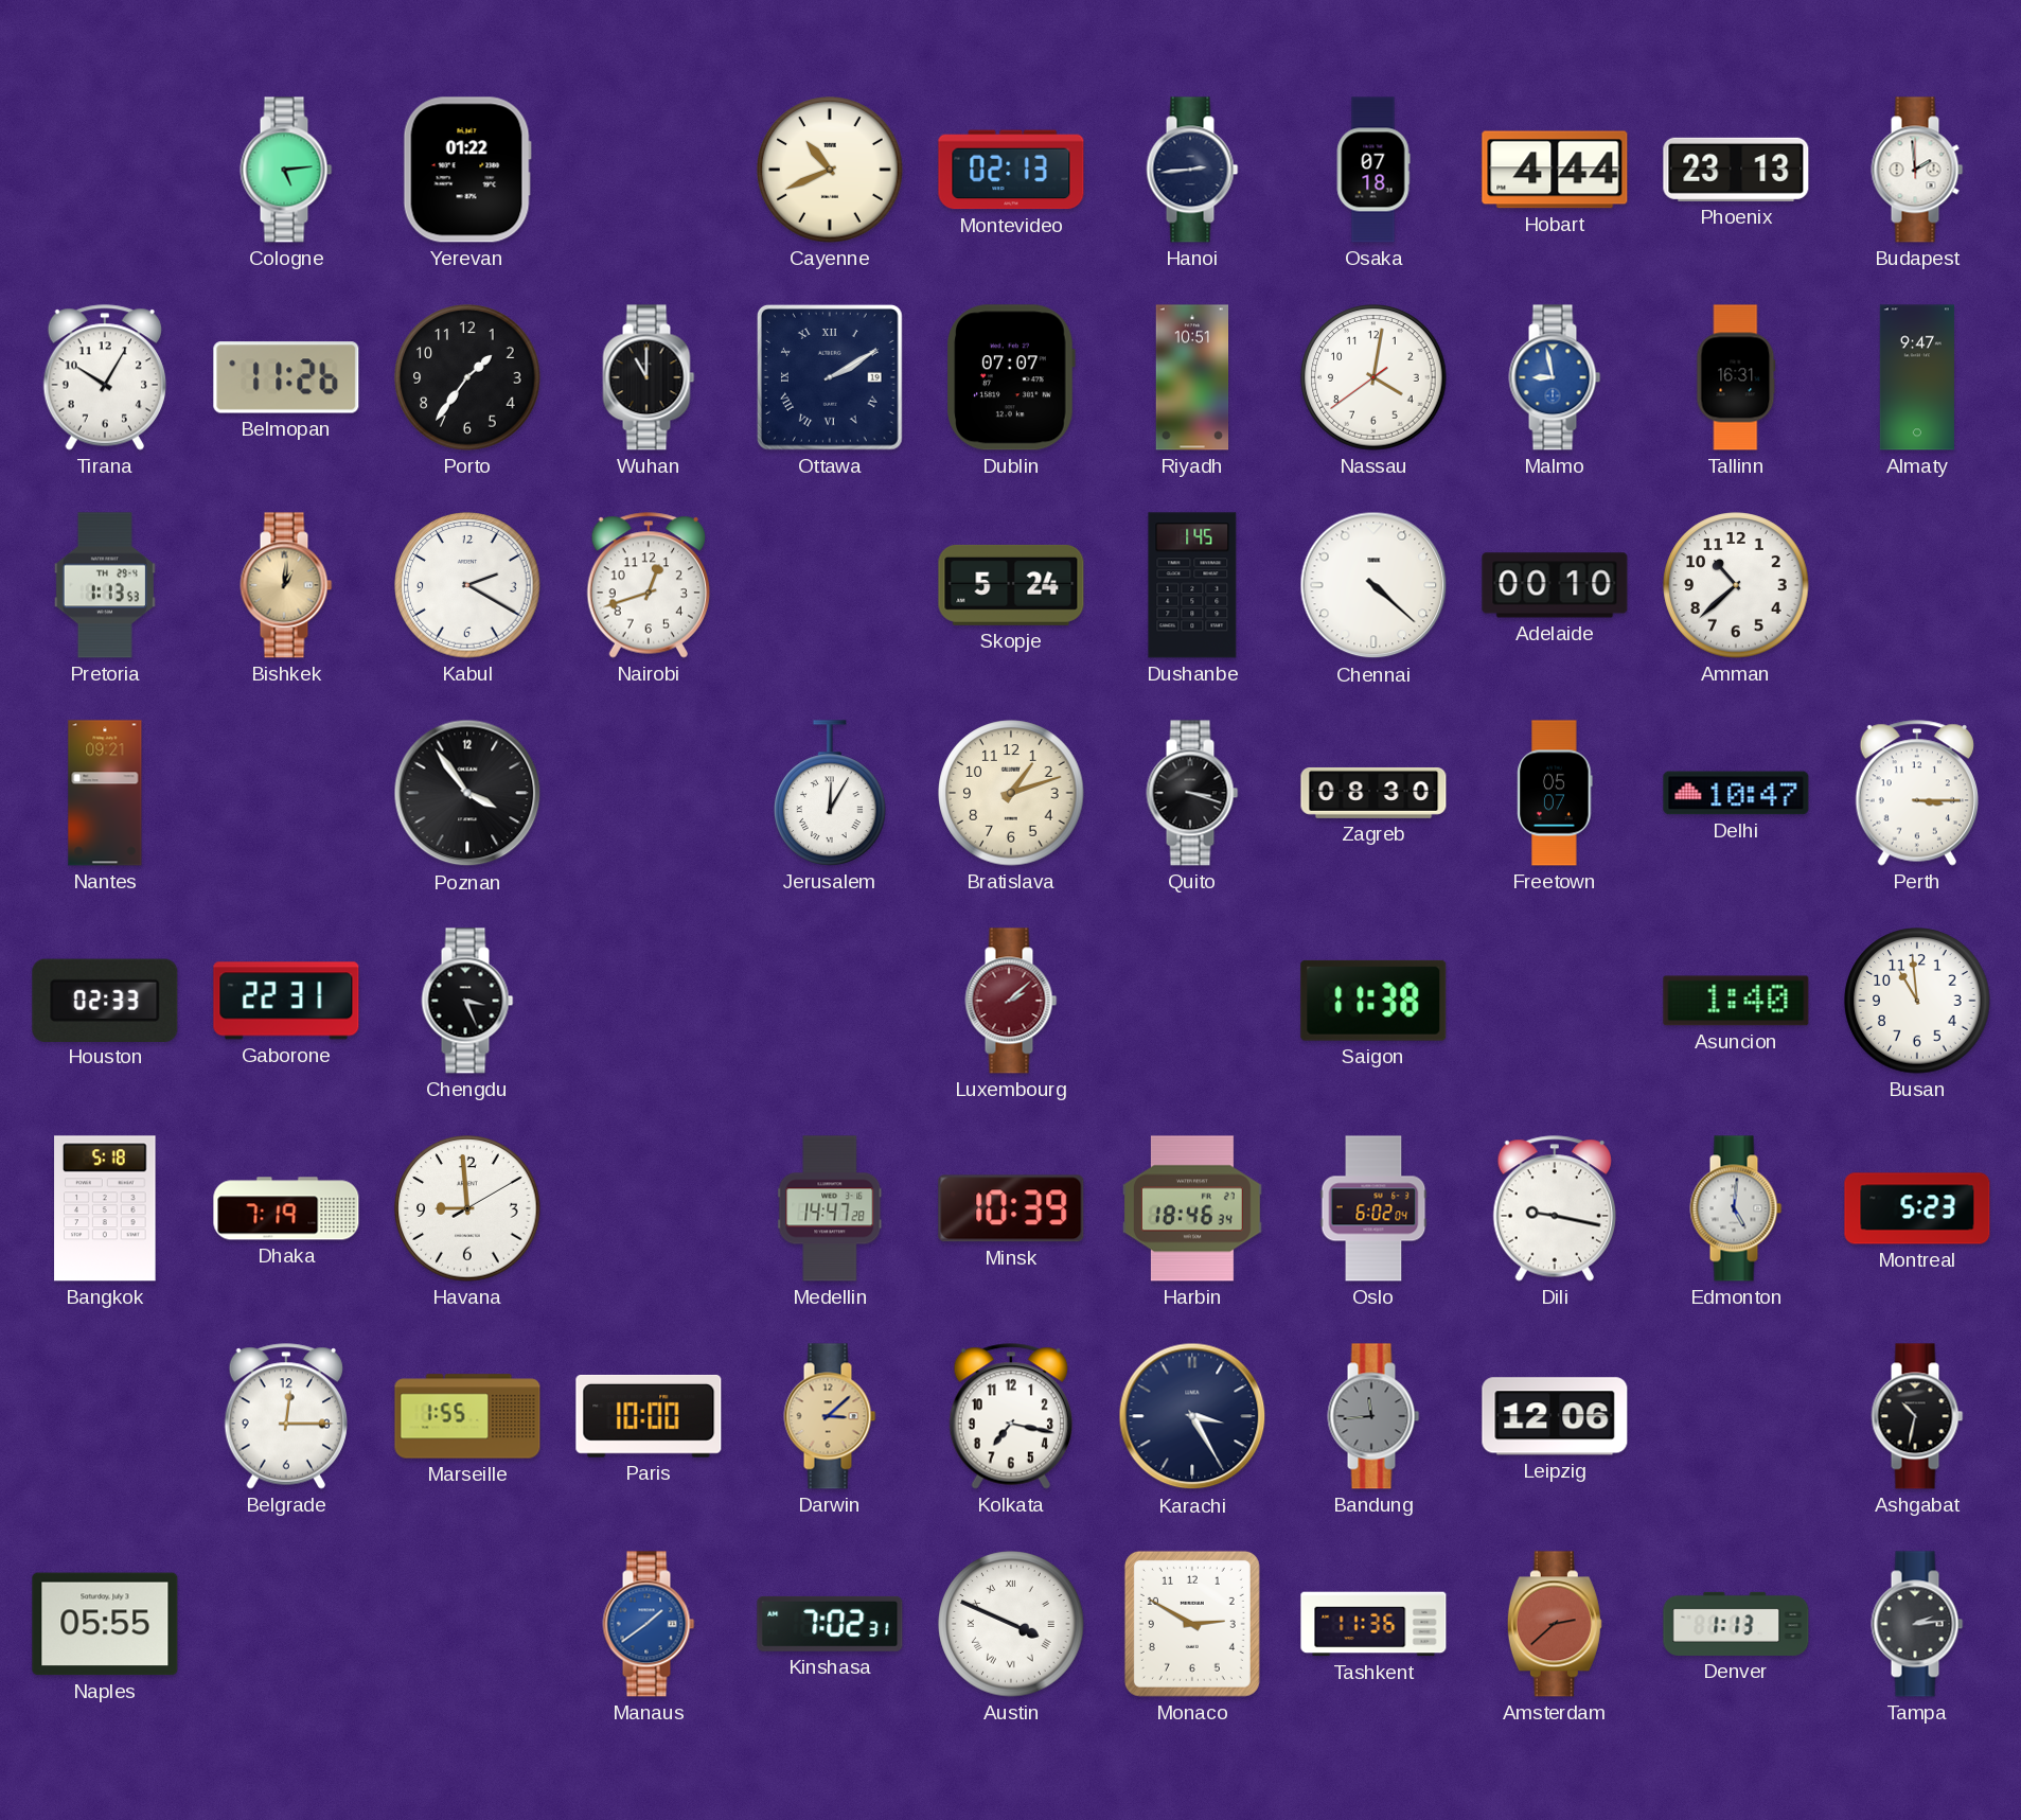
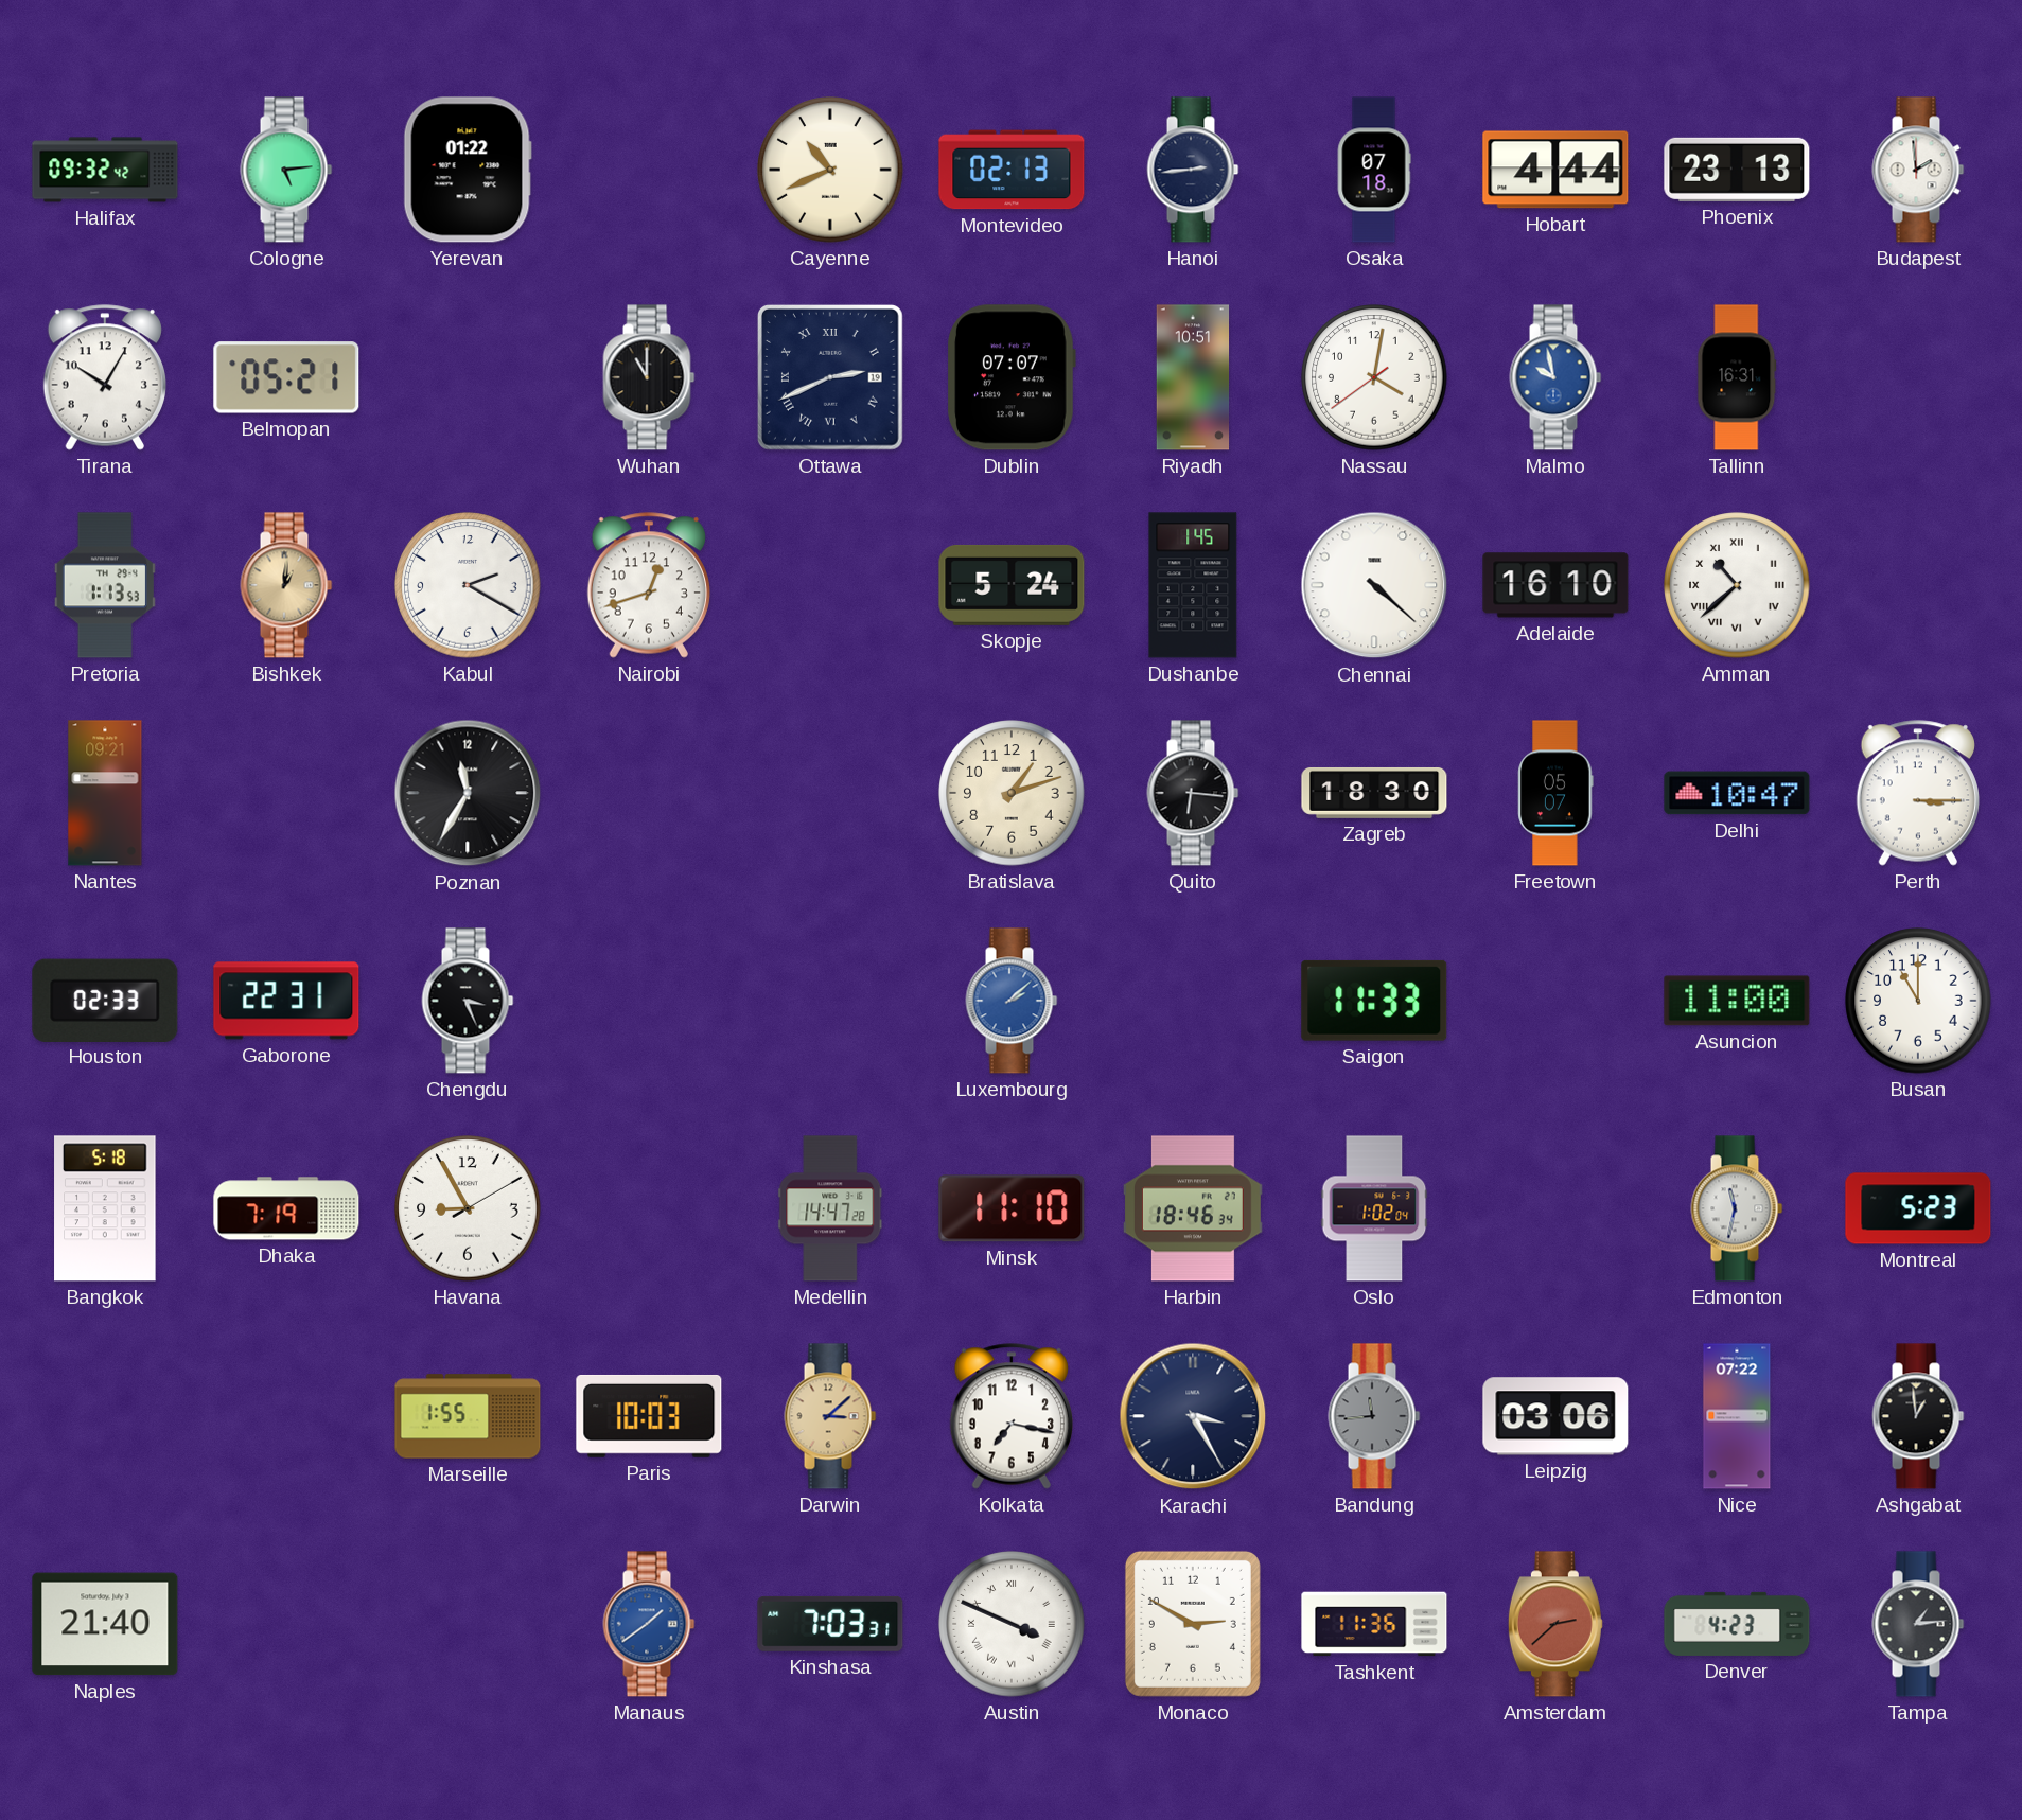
Halifax: none -> 09:32 (105, 170)
Belmopan: 11:26 -> 05:21 (286, 377)
Porto: 1:36 -> none (467, 377)
Ottawa: 2:10 -> 2:41 (830, 377)
Malmo: 8:58 -> 9:58 (1555, 377)
Almaty: 9:47 -> none (1917, 377)
Adelaide: 00:10 -> 16:10 (1555, 585)
Amman numerals: Arabic -> Roman (1737, 585)
Poznan: 3:54 -> 11:35 (468, 793)
Jerusalem: 12:05 -> none (830, 793)
Quito: 3:18 -> 6:16 (1193, 793)
Zagreb: 08:30 -> 18:30 (1374, 793)
Luxembourg dial: burgundy -> blue (1012, 1001)
Saigon: 11:38 -> 11:33 (1374, 1001)
Asuncion: 1:40 -> 11:00 (1737, 1001)
Busan: 10:59 -> 11:00 (1918, 1001)
Havana: 8:59 -> 8:55 (468, 1208)
Minsk: 10:39 -> 11:10 (1012, 1208)
Oslo: 6:02 -> 1:02 (1374, 1208)
Dili: 9:17 -> none (1554, 1208)
Edmonton: 5:01 -> 11:32 (1737, 1208)
Belgrade: 12:15 -> none (285, 1416)
Paris: 10:00 -> 10:03 (649, 1416)
Leipzig: 12:06 -> 03:06 (1555, 1416)
Nice: none -> 07:22 (1737, 1416)
Ashgabat: 10:32 -> 12:59 (1918, 1416)
Naples: 05:55 -> 21:40 (105, 1624)
Kinshasa: 7:02 -> 7:03 (830, 1624)
Denver: 1:13 -> 4:23 (1737, 1624)
Tampa: 2:14 -> 1:14 (1918, 1624)
